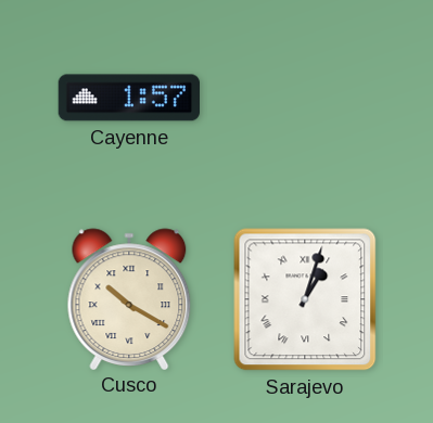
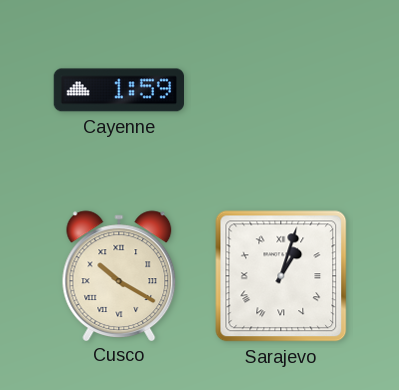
Cayenne: 1:57 -> 1:59 (118, 90)
